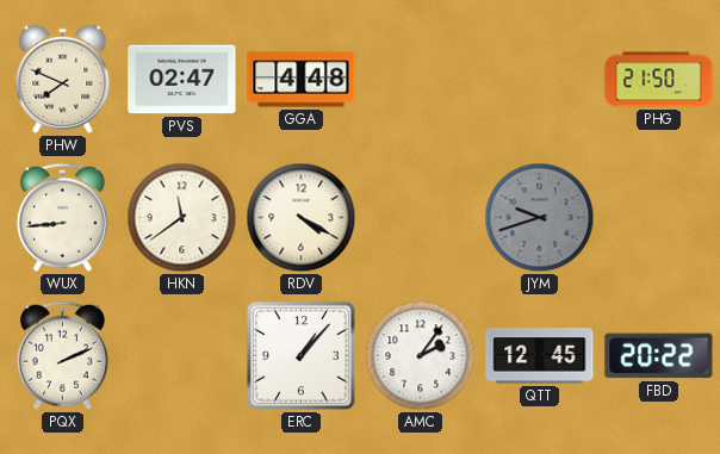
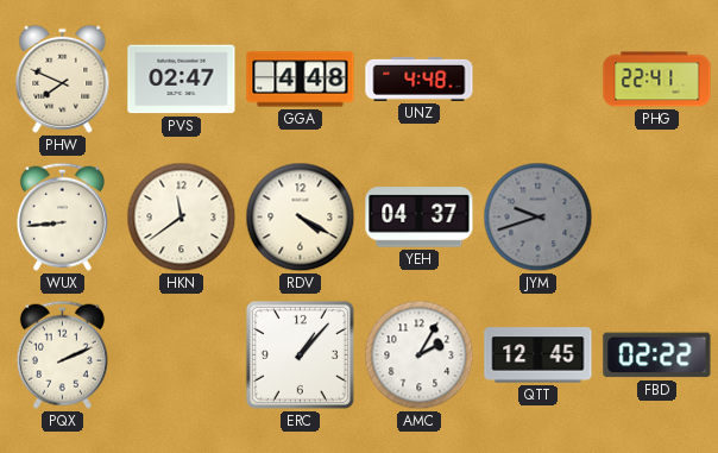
UNZ: none -> 4:48 (420, 78)
PHG: 21:50 -> 22:41 (657, 80)
YEH: none -> 04:37 (420, 218)
AMC: 2:06 -> 2:05 (420, 356)
FBD: 20:22 -> 02:22 (657, 356)
